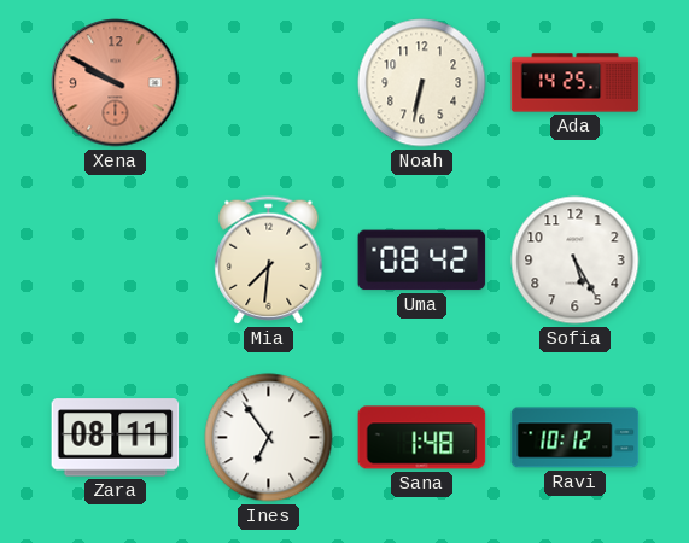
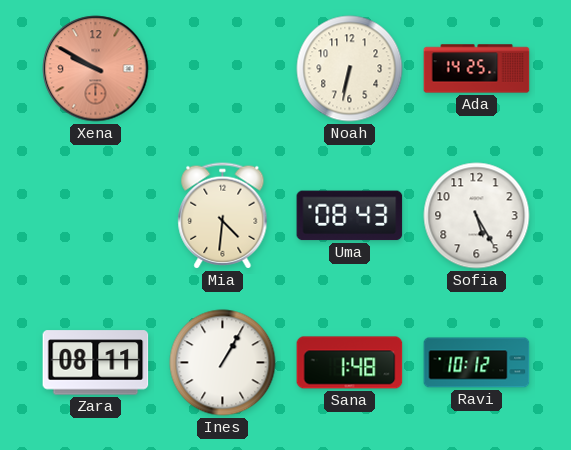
Mia: 7:31 -> 4:31 (223, 216)
Uma: 08:42 -> 08:43 (350, 216)
Ines: 6:54 -> 1:05 (223, 363)
